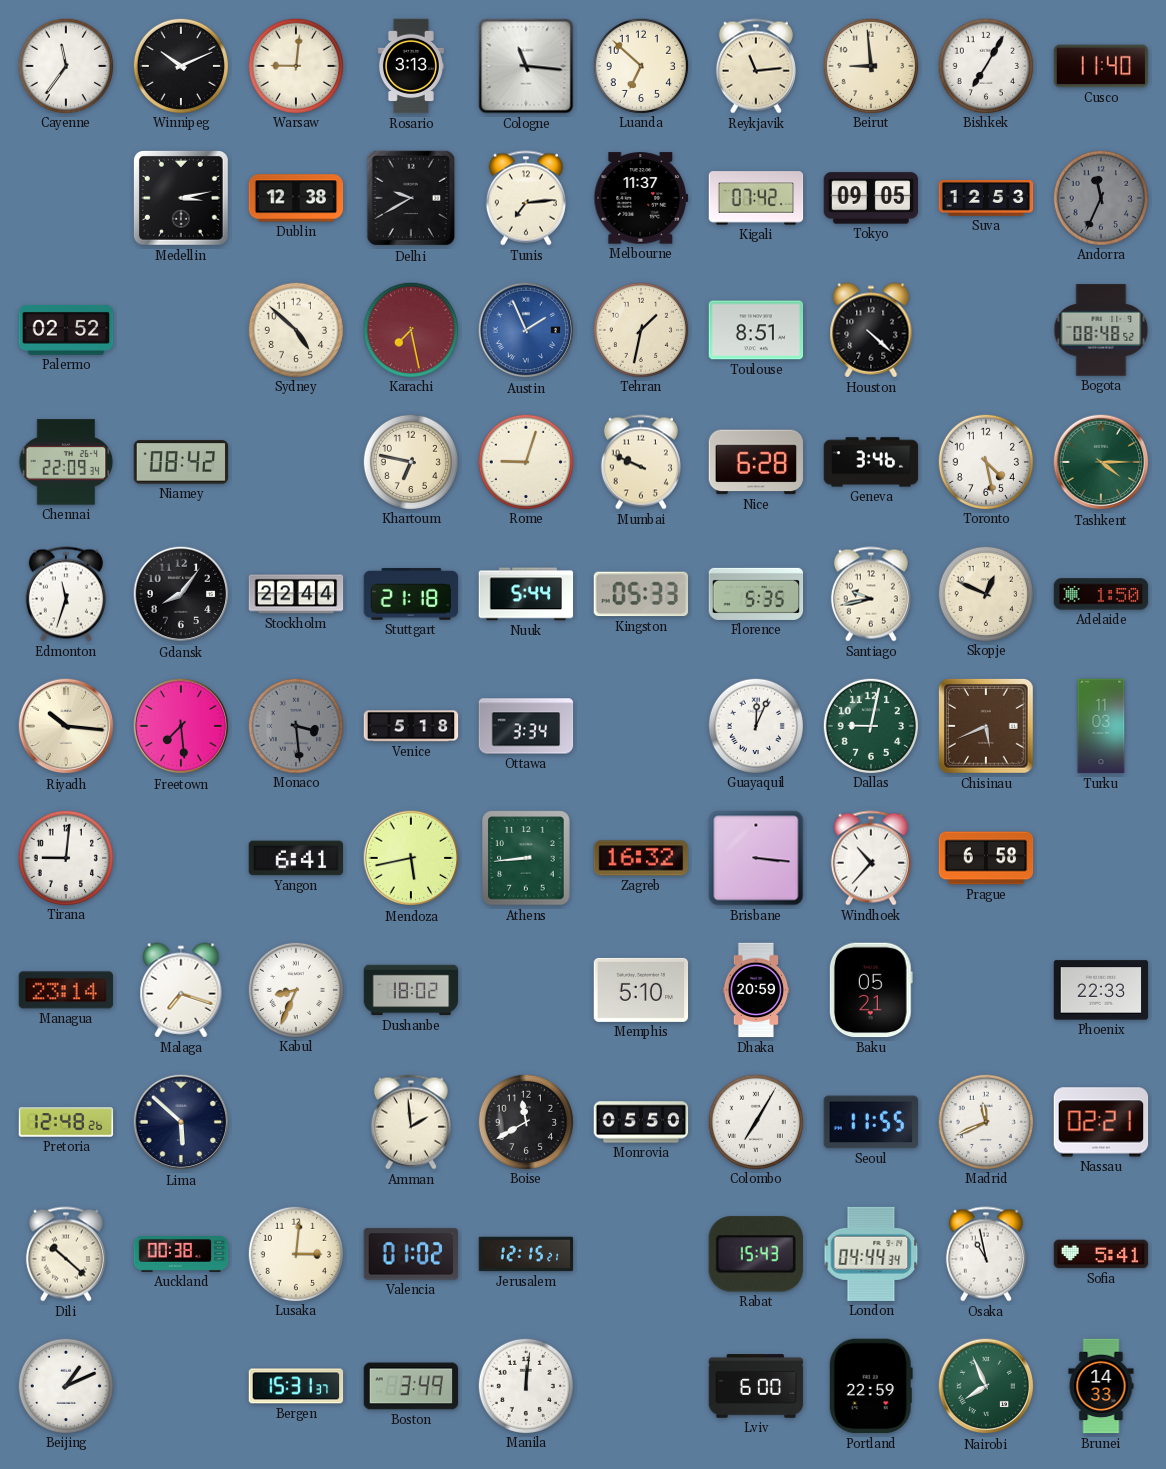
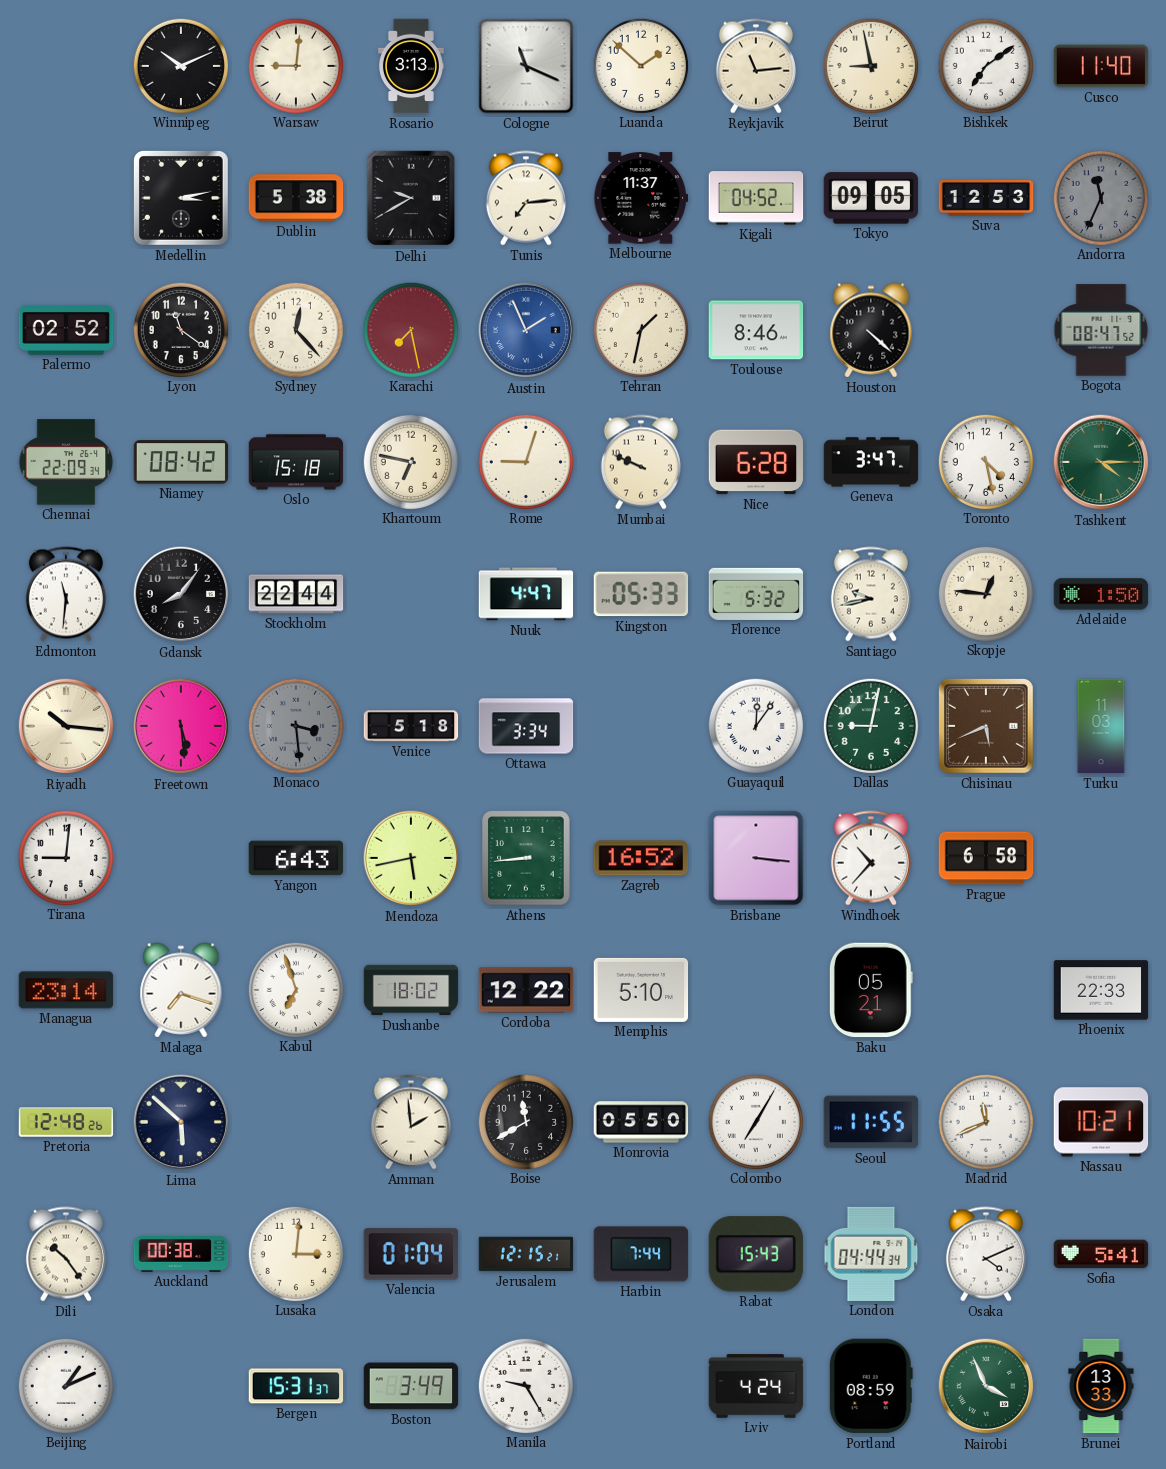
Cayenne: 11:36 -> none (65, 65)
Cologne: 11:16 -> 11:19 (526, 66)
Luanda: 6:52 -> 1:52 (640, 65)
Beirut: 8:59 -> 8:58 (870, 65)
Bishkek: 7:05 -> 7:09 (985, 65)
Dublin: 12:38 -> 5:38 (296, 198)
Kigali: 07:42 -> 04:52 (756, 198)
Lyon: none -> 11:21 (180, 329)
Sydney: 4:52 -> 12:23 (295, 329)
Toulouse: 8:51 -> 8:46 (756, 330)
Bogota: 08:48 -> 08:47 (1101, 330)
Oslo: none -> 15:18 (296, 462)
Geneva: 3:46 -> 3:47 (871, 462)
Edmonton: 11:33 -> 11:31 (66, 594)
Stuttgart: 21:18 -> none (411, 595)
Nuuk: 5:44 -> 4:47 (526, 594)
Florence: 5:35 -> 5:32 (756, 594)
Skopje: 12:49 -> 12:46 (985, 593)
Freetown: 7:29 -> 5:29 (181, 726)
Guayaquil: 12:04 -> 12:06 (755, 725)
Yangon: 6:41 -> 6:43 (296, 858)
Zagreb: 16:32 -> 16:52 (641, 858)
Kabul: 8:34 -> 6:57 (295, 989)
Cordoba: none -> 12:22 (526, 990)
Dhaka: 20:59 -> none (756, 990)
Nassau: 02:21 -> 10:21 (1101, 1122)
Dili: 10:22 -> 10:24 (66, 1254)
Valencia: 01:02 -> 01:04 (411, 1254)
Harbin: none -> 7:44 (641, 1254)
Osaka: 10:58 -> 4:11 (986, 1254)
Manila: 12:01 -> 9:25 (525, 1385)
Lviv: 6:00 -> 4:24 (756, 1386)
Portland: 22:59 -> 08:59 (871, 1386)
Nairobi: 7:56 -> 3:56 (986, 1386)
Brunei: 14:33 -> 13:33 (1101, 1386)
